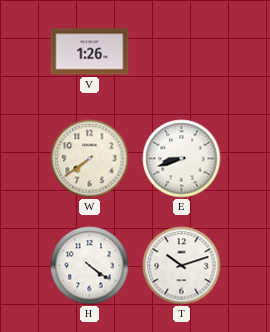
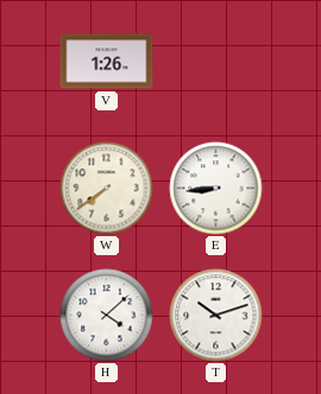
E: 8:42 -> 8:44 (216, 189)
H: 4:21 -> 4:08 (107, 316)
